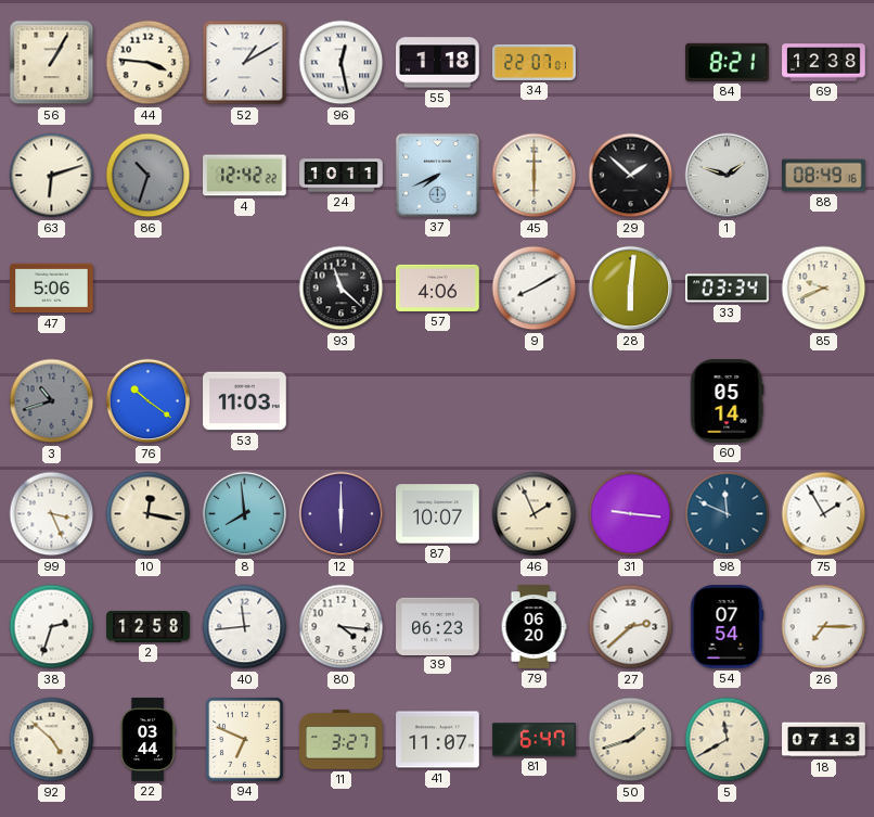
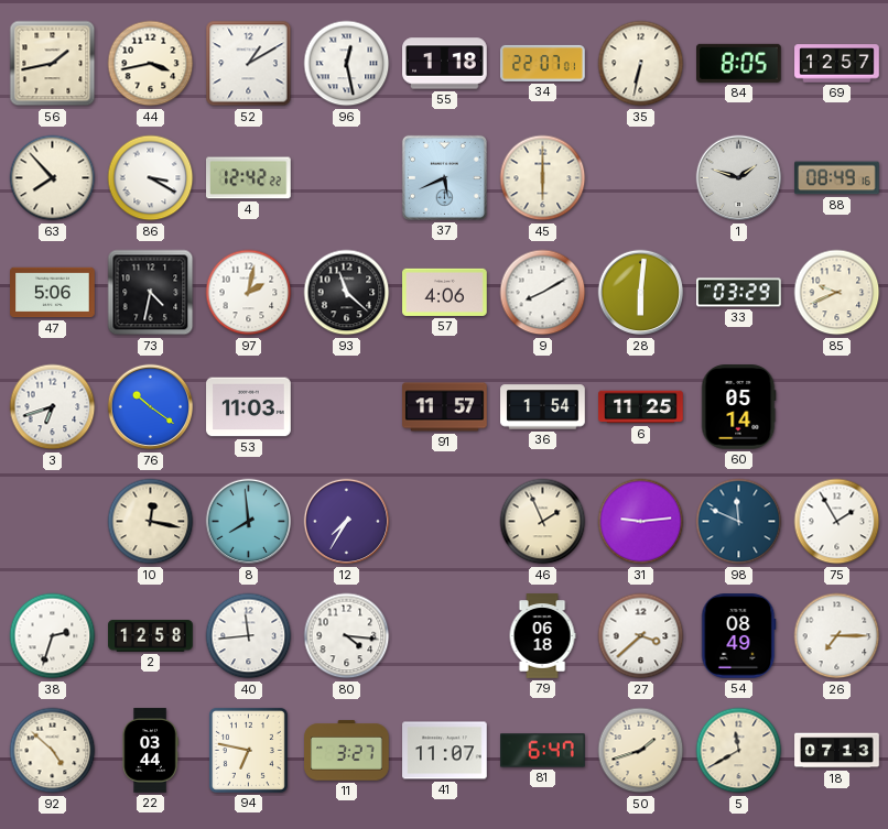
56: 1:05 -> 1:43 (53, 64)
44: 3:46 -> 3:43 (151, 64)
35: none -> 6:32 (641, 64)
84: 8:21 -> 8:05 (739, 63)
69: 12:38 -> 12:57 (837, 64)
63: 6:12 -> 7:53 (53, 178)
86: 10:33 -> 3:20 (151, 178)
86 dial: grey -> white (151, 178)
24: 10:11 -> none (342, 176)
37: 7:41 -> 5:41 (444, 177)
29: 1:52 -> none (631, 176)
73: none -> 4:32 (151, 293)
97: none -> 2:02 (249, 293)
33: 03:34 -> 03:29 (739, 293)
3: 10:42 -> 6:42 (53, 407)
3 dial: grey -> white (53, 407)
91: none -> 11:57 (445, 407)
36: none -> 1:54 (543, 407)
6: none -> 11:25 (641, 407)
99: 3:26 -> none (52, 514)
12: 6:00 -> 7:35 (347, 522)
87: 10:07 -> none (438, 514)
31: 9:16 -> 9:14 (641, 522)
39: 06:23 -> none (438, 626)
79: 06:20 -> 06:18 (542, 636)
27: 2:38 -> 3:38 (641, 636)
54: 07:54 -> 08:49 (739, 636)
94: 6:49 -> 6:47 (248, 750)
